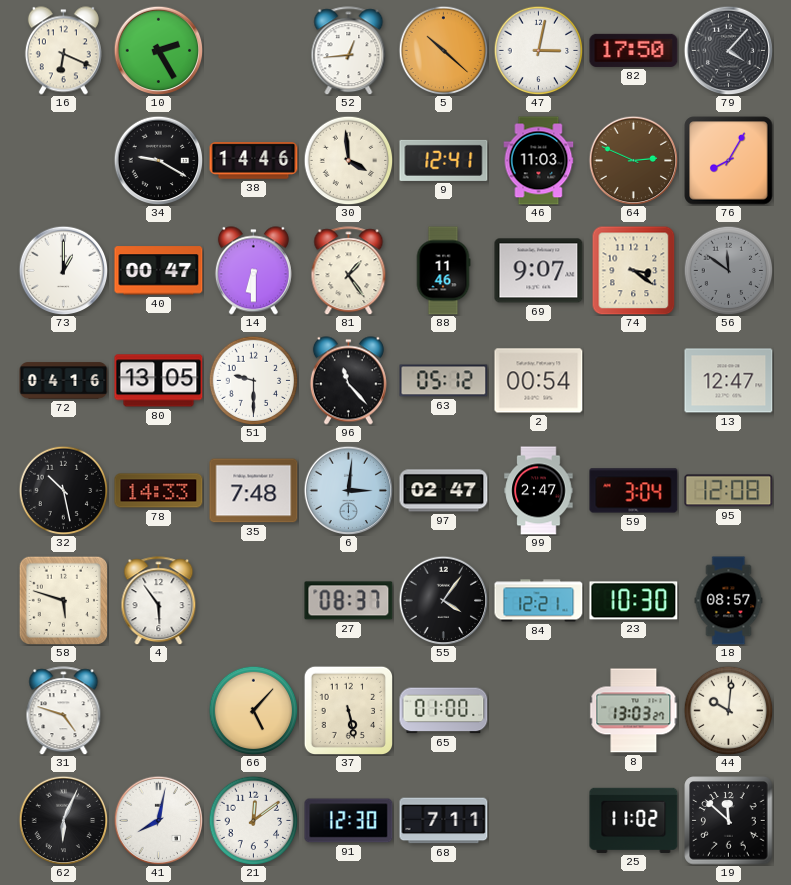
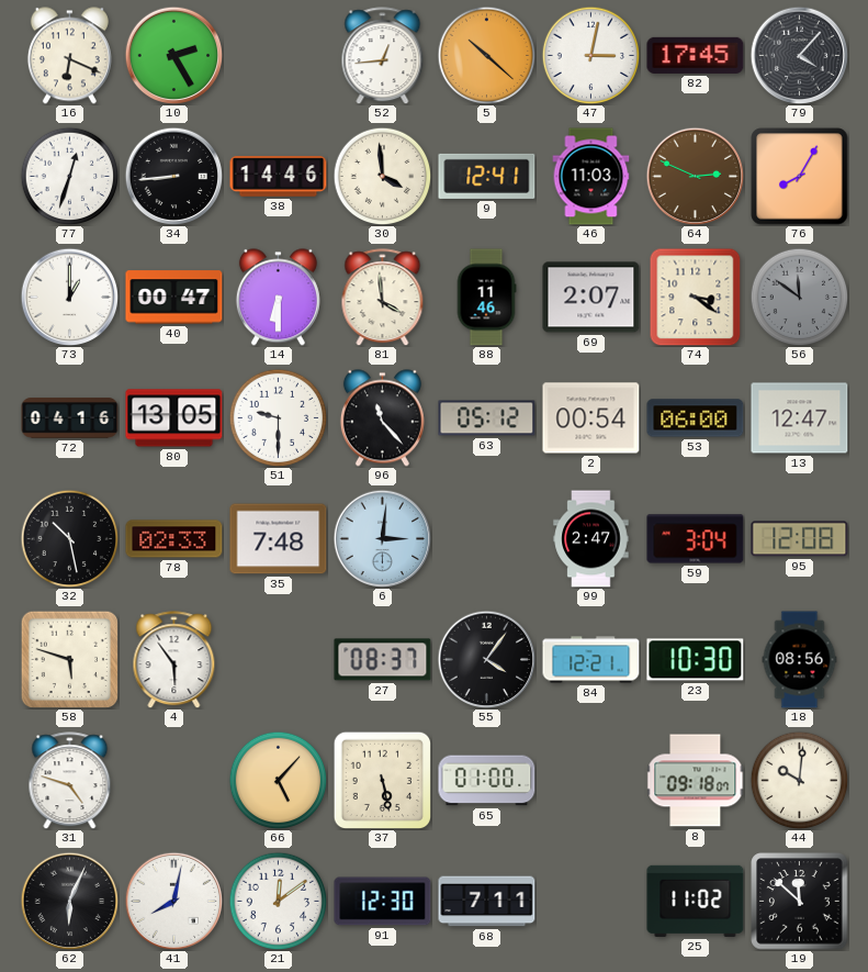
82: 17:50 -> 17:45 (696, 55)
77: none -> 12:33 (69, 176)
34: 9:20 -> 8:44 (173, 176)
81: 1:24 -> 3:59 (383, 298)
69: 9:07 -> 2:07 (591, 298)
53: none -> 06:00 (696, 418)
78: 14:33 -> 02:33 (174, 539)
97: 02:47 -> none (444, 491)
18: 08:57 -> 08:56 (800, 660)
8: 13:03 -> 09:18 (696, 781)
